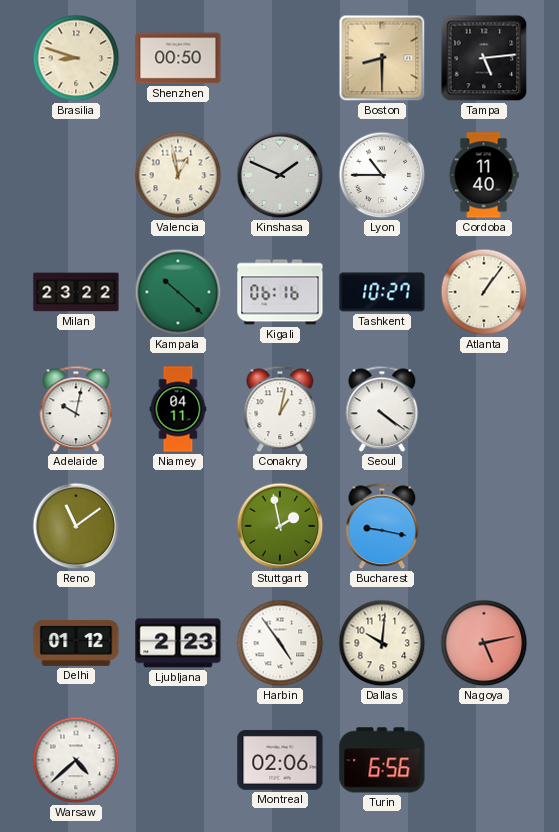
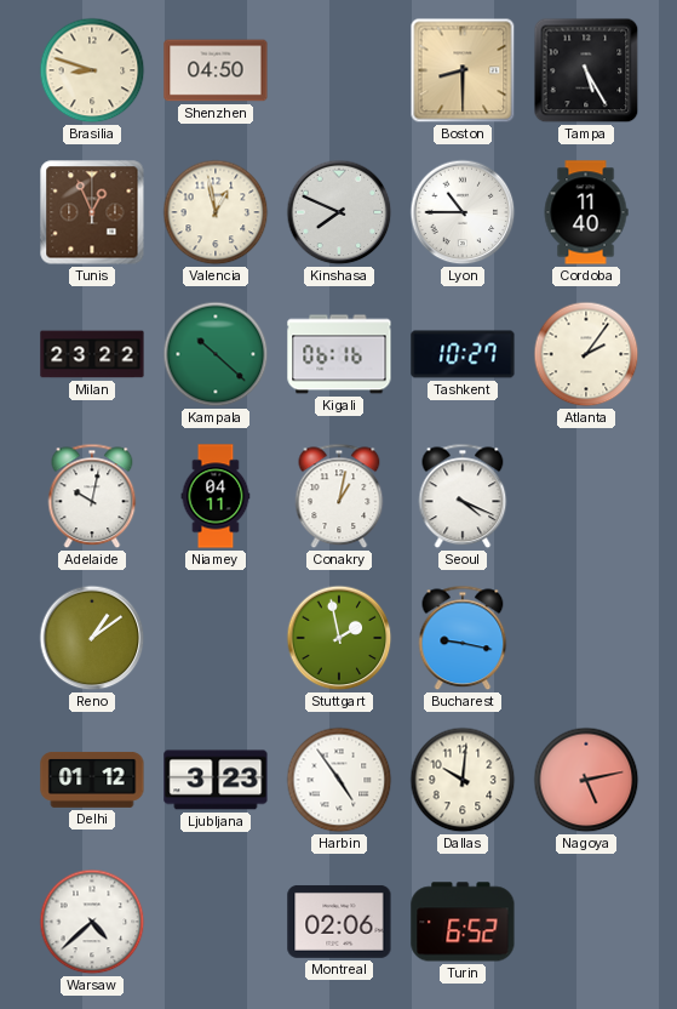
Shenzhen: 00:50 -> 04:50 (216, 70)
Tampa: 5:14 -> 5:25 (586, 70)
Tunis: none -> 12:56 (92, 212)
Kinshasa: 1:49 -> 7:49 (339, 212)
Atlanta: 1:06 -> 2:06 (586, 354)
Seoul: 4:21 -> 4:19 (463, 496)
Reno: 11:09 -> 1:09 (92, 638)
Ljubljana: 2:23 -> 3:23 (216, 780)
Turin: 6:56 -> 6:52 (463, 922)
